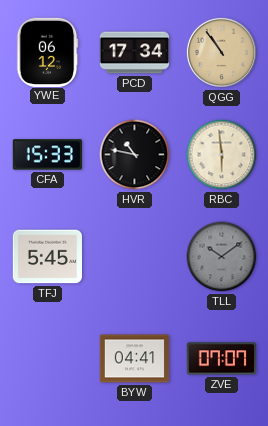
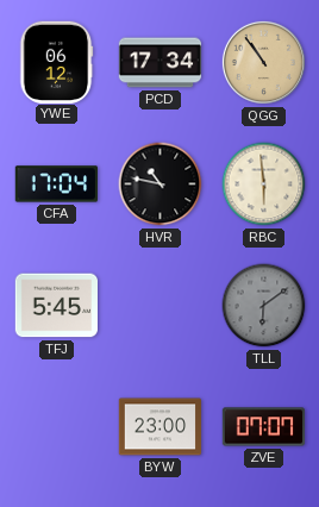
CFA: 15:33 -> 17:04 (56, 184)
TLL: 10:09 -> 6:09 (264, 306)
BYW: 04:41 -> 23:00 (161, 427)
